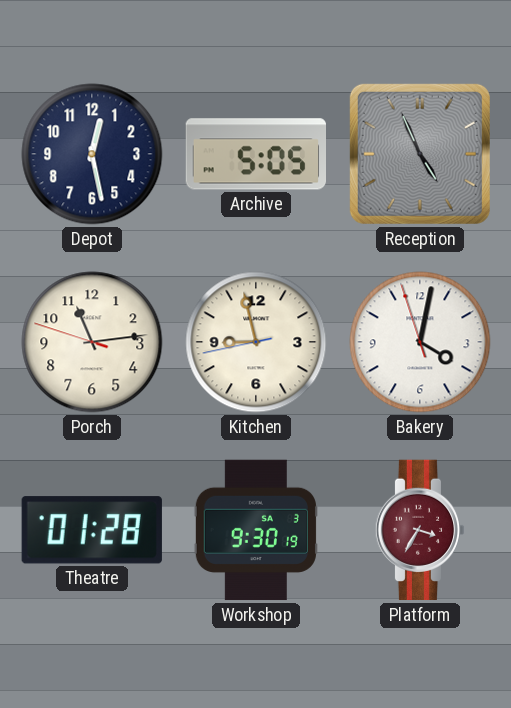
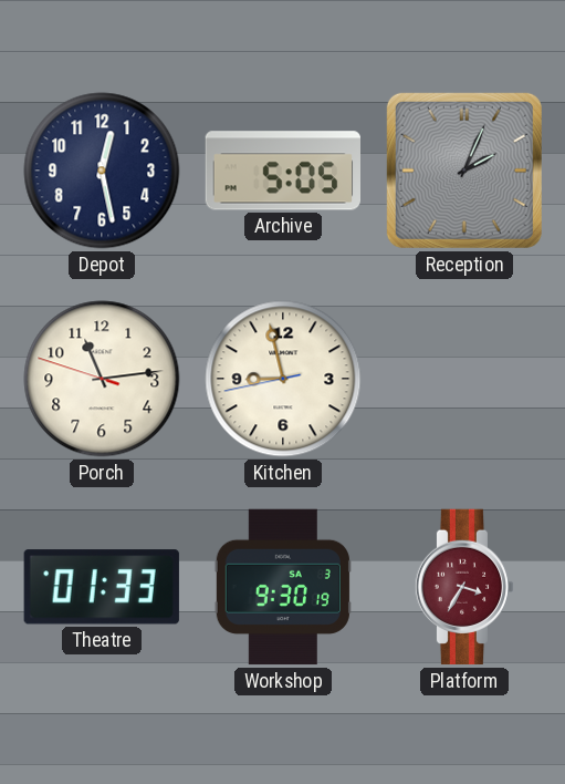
Reception: 4:56 -> 2:04 (464, 171)
Bakery: 4:01 -> none (420, 342)
Theatre: 01:28 -> 01:33 (102, 587)
